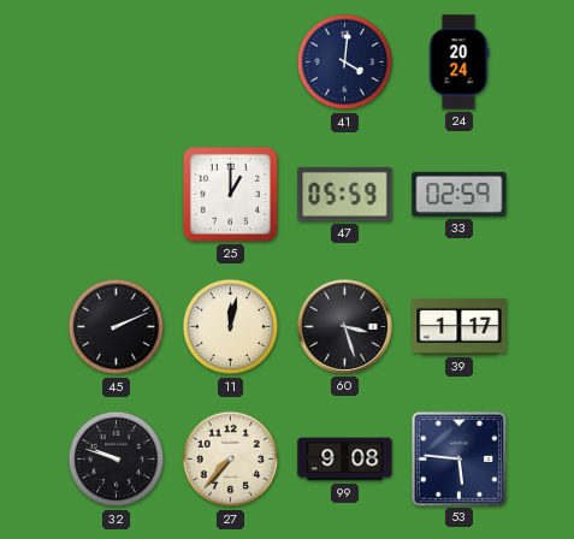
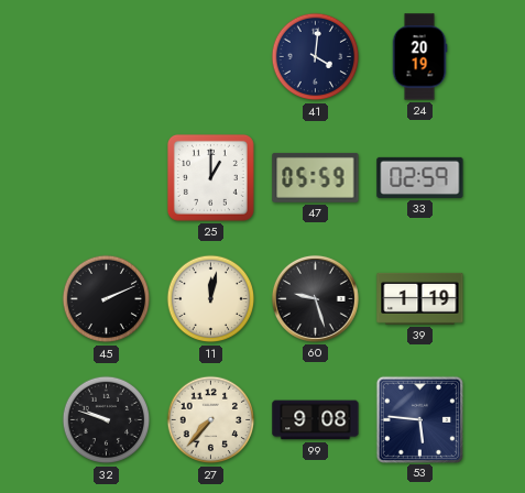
24: 20:24 -> 20:19 (419, 57)
60: 3:27 -> 9:27 (315, 298)
39: 1:17 -> 1:19 (420, 298)
